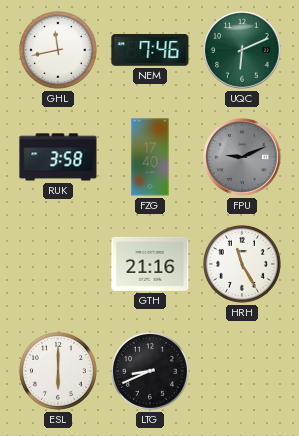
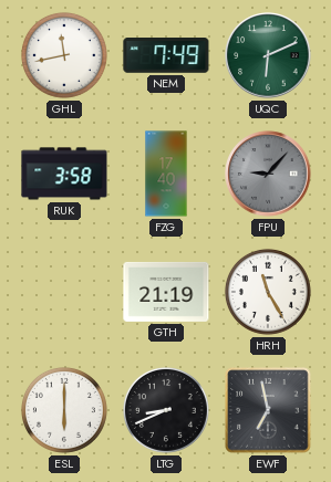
NEM: 7:46 -> 7:49 (166, 56)
FPU: 9:11 -> 9:07 (268, 174)
GTH: 21:16 -> 21:19 (166, 292)
EWF: none -> 6:58 (268, 410)
